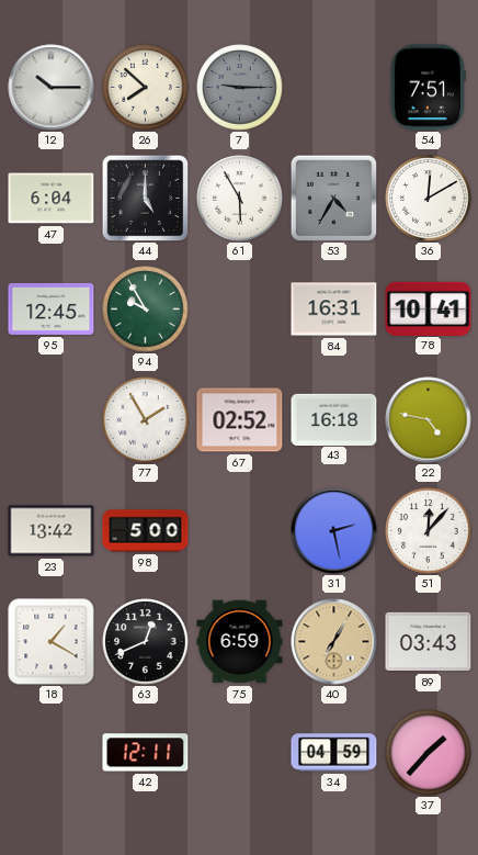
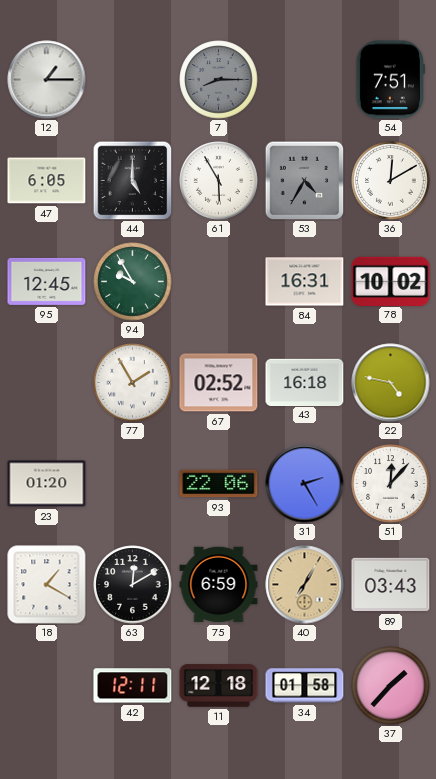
12: 10:15 -> 1:15 (47, 80)
26: 7:52 -> none (146, 88)
7: 9:15 -> 8:15 (219, 80)
47: 6:04 -> 6:05 (47, 181)
78: 10:41 -> 10:02 (391, 281)
23: 13:42 -> 01:20 (47, 484)
98: 5:00 -> none (146, 531)
93: none -> 22:06 (219, 484)
31: 2:28 -> 2:25 (305, 484)
63: 12:41 -> 12:10 (133, 585)
11: none -> 12:18 (219, 686)
34: 04:59 -> 01:58 (305, 686)
